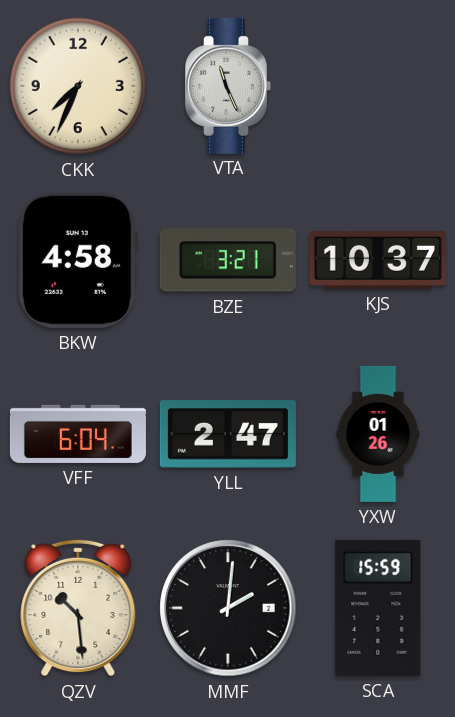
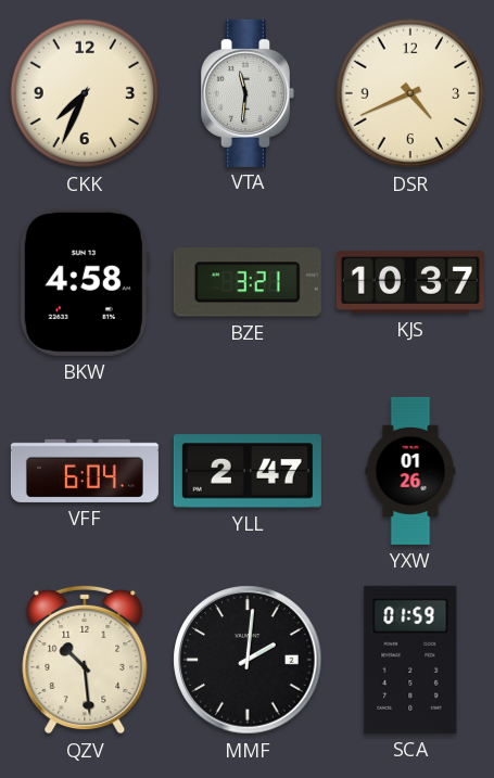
VTA: 11:26 -> 11:31 (248, 93)
DSR: none -> 4:41 (410, 93)
SCA: 15:59 -> 01:59 (410, 660)
